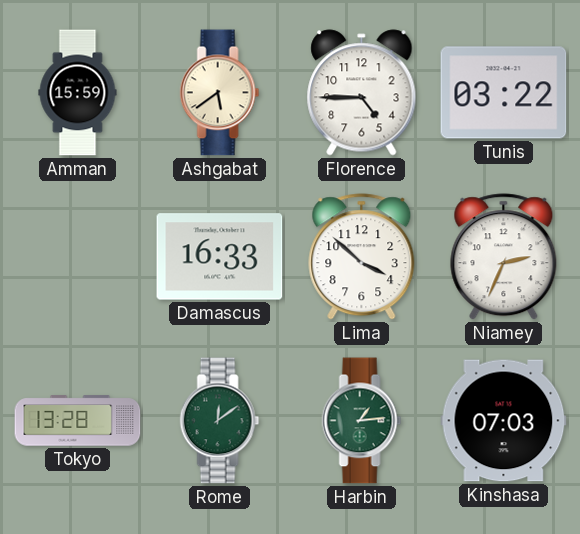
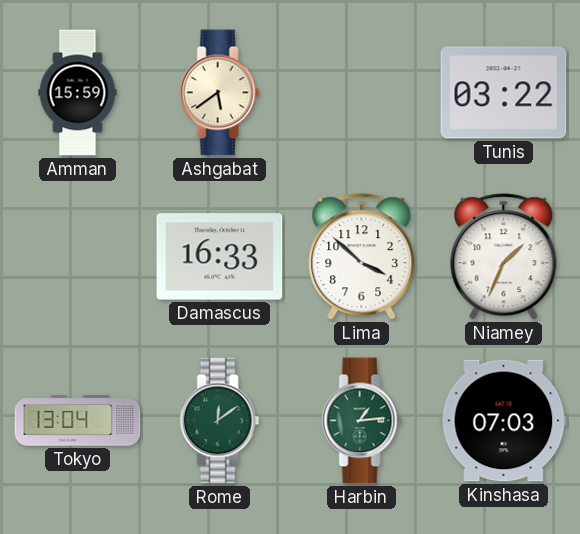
Florence: 4:45 -> none (362, 93)
Niamey: 2:34 -> 1:34 (504, 257)
Tokyo: 13:28 -> 13:04 (78, 421)
